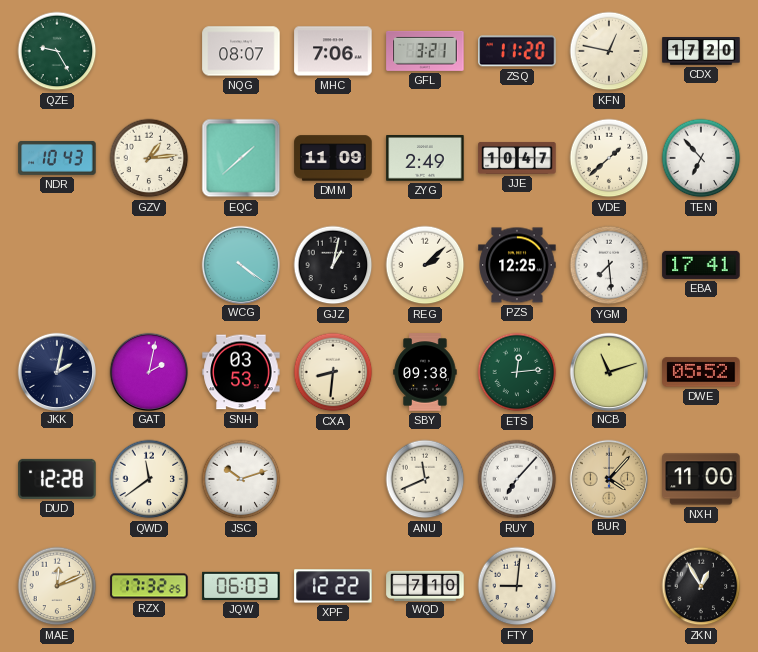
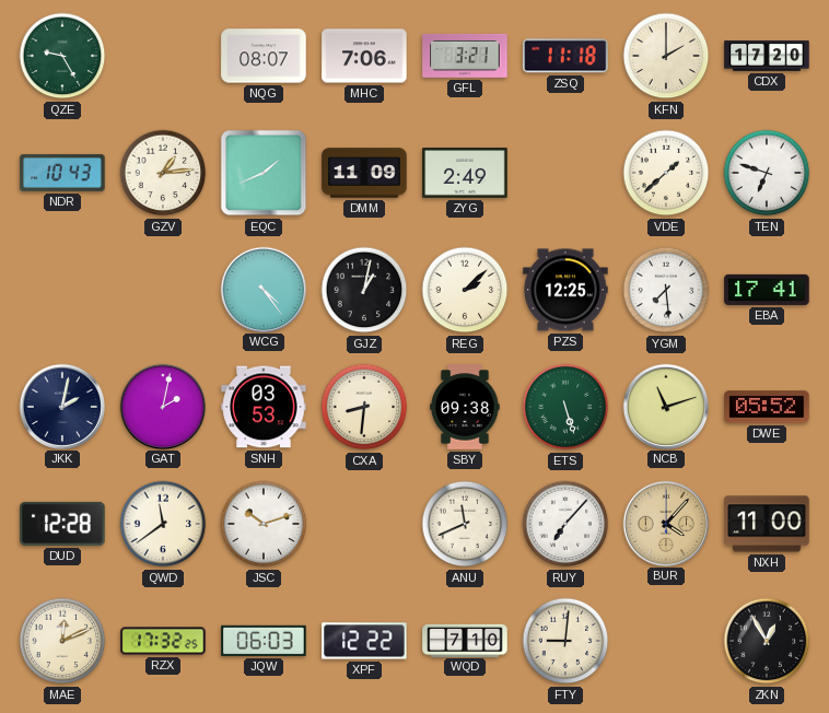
ZSQ: 11:20 -> 11:18 (565, 56)
KFN: 12:47 -> 2:00 (666, 56)
EQC: 1:38 -> 1:41 (264, 173)
JJE: 10:47 -> none (517, 158)
TEN: 6:53 -> 6:48 (767, 173)
WCG: 4:21 -> 4:24 (262, 289)
ETS: 12:14 -> 5:27 (565, 407)
